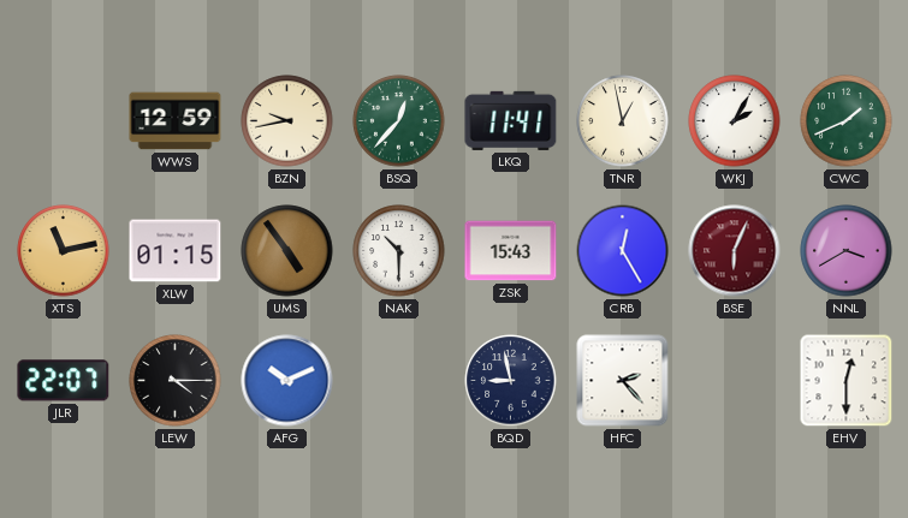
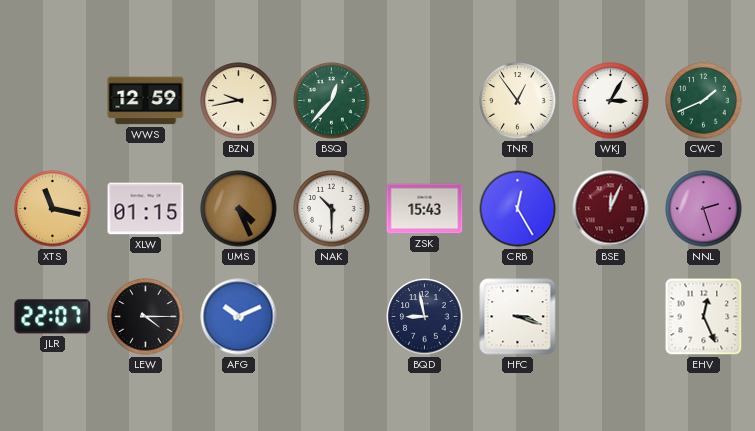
LKQ: 11:41 -> none (511, 120)
TNR: 12:58 -> 12:54 (518, 101)
WKJ: 2:05 -> 3:05 (611, 101)
XTS: 11:13 -> 11:17 (53, 209)
UMS: 4:54 -> 4:26 (239, 209)
BSE: 6:04 -> 12:04 (611, 209)
NNL: 3:40 -> 2:27 (704, 209)
HFC: 2:23 -> 3:18 (518, 317)
EHV: 12:30 -> 12:26 (704, 317)
